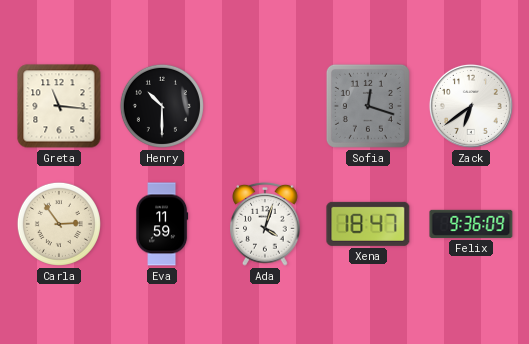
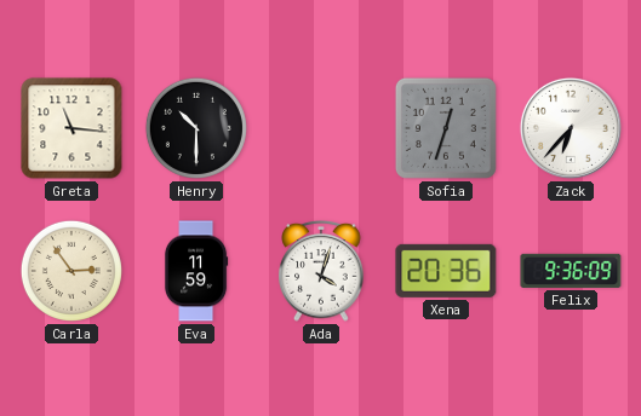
Sofia: 12:18 -> 12:33 (446, 128)
Zack: 6:39 -> 6:37 (571, 128)
Xena: 18:47 -> 20:36 (446, 271)
